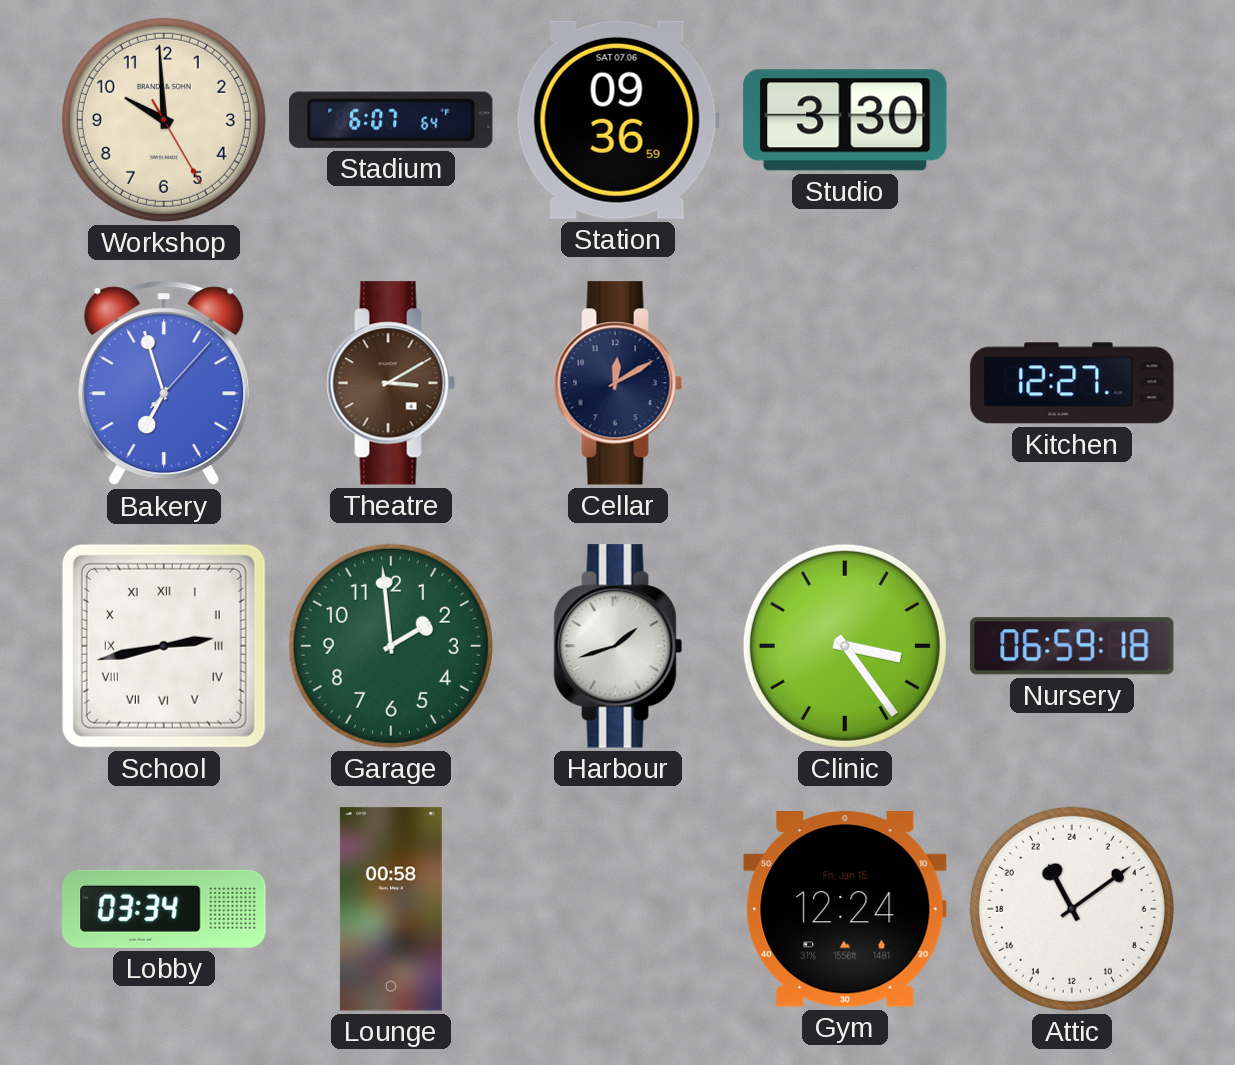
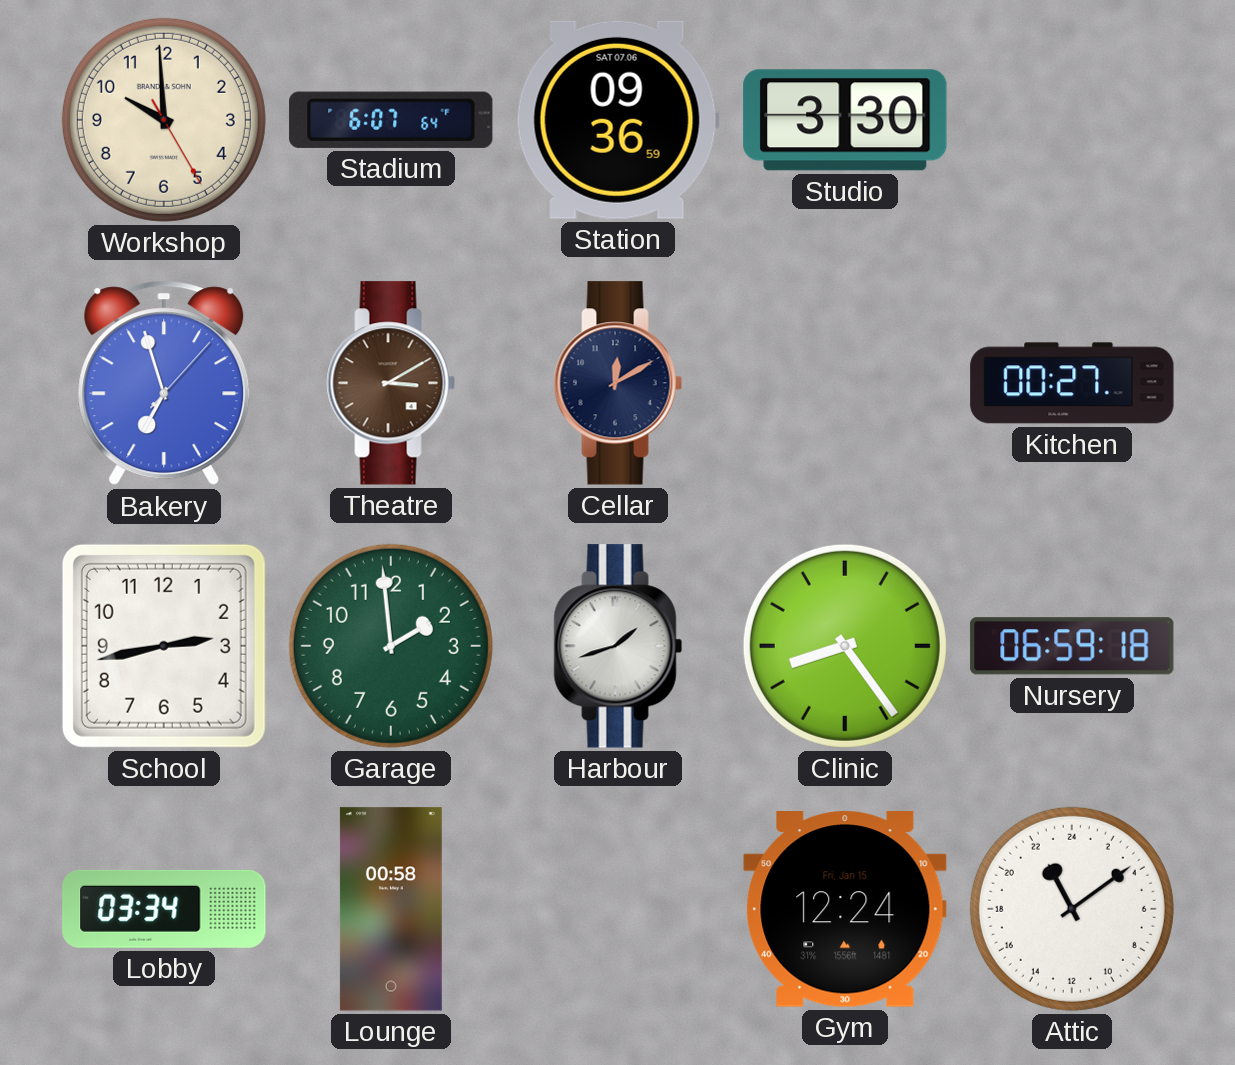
Kitchen: 12:27 -> 00:27 (1072, 383)
School numerals: Roman -> Arabic (164, 646)
Clinic: 3:24 -> 8:24 (845, 646)
